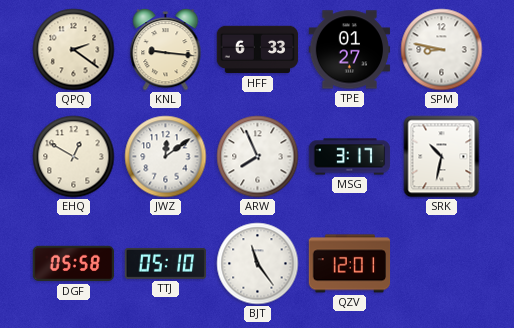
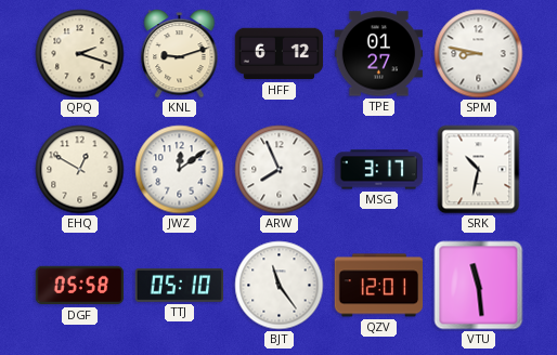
QPQ: 2:21 -> 2:18 (80, 54)
KNL: 9:16 -> 9:12 (180, 54)
HFF: 6:33 -> 6:12 (280, 54)
VTU: none -> 11:29 (479, 286)
